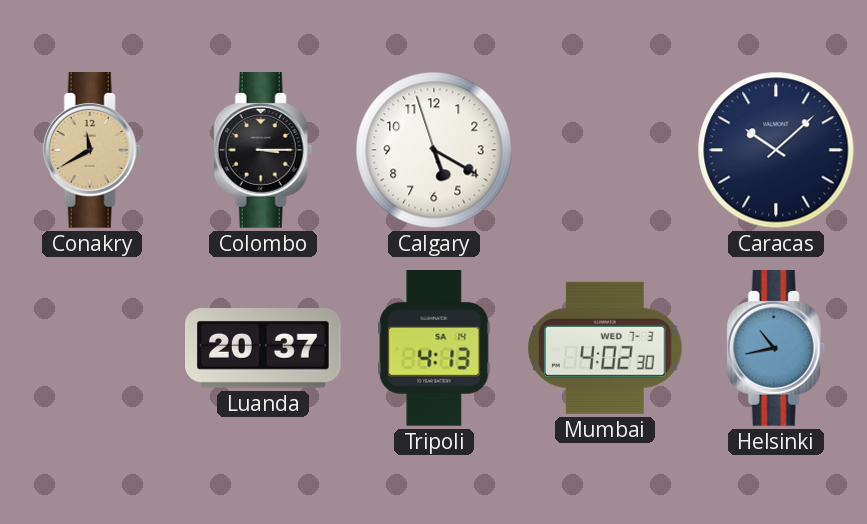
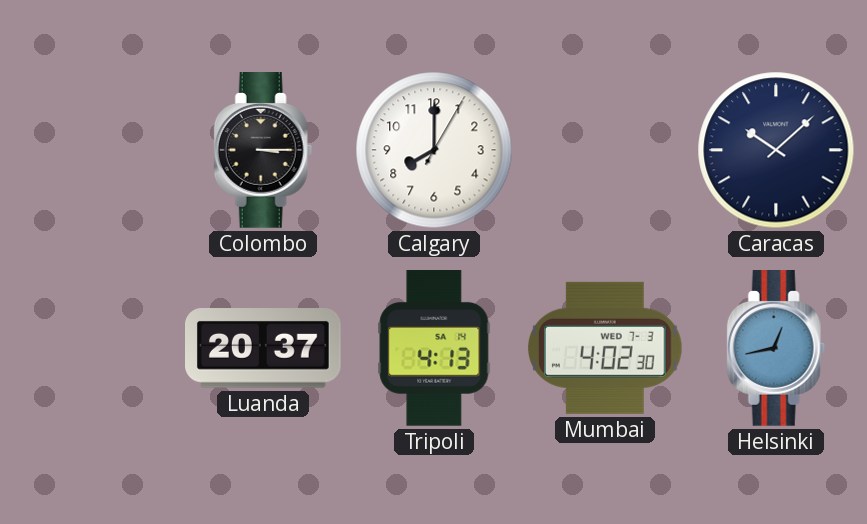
Conakry: 11:40 -> none (92, 151)
Calgary: 5:19 -> 8:00 (434, 150)
Helsinki: 10:43 -> 12:43 (776, 349)
